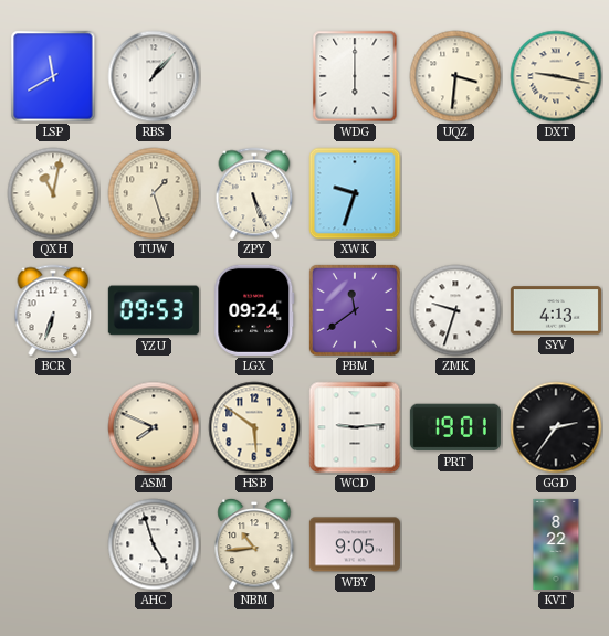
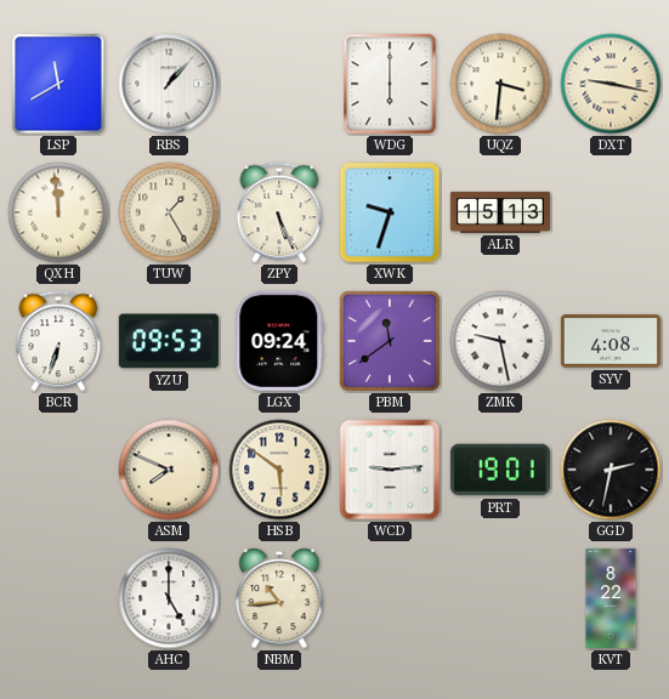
QXH: 11:02 -> 11:59 (58, 212)
TUW: 1:27 -> 1:25 (169, 212)
ALR: none -> 15:13 (500, 212)
ZMK: 9:33 -> 9:28 (500, 341)
SYV: 4:13 -> 4:08 (611, 341)
GGD: 2:36 -> 2:32 (611, 470)
AHC: 4:57 -> 5:00 (169, 598)
WBY: 9:05 -> none (355, 544)
